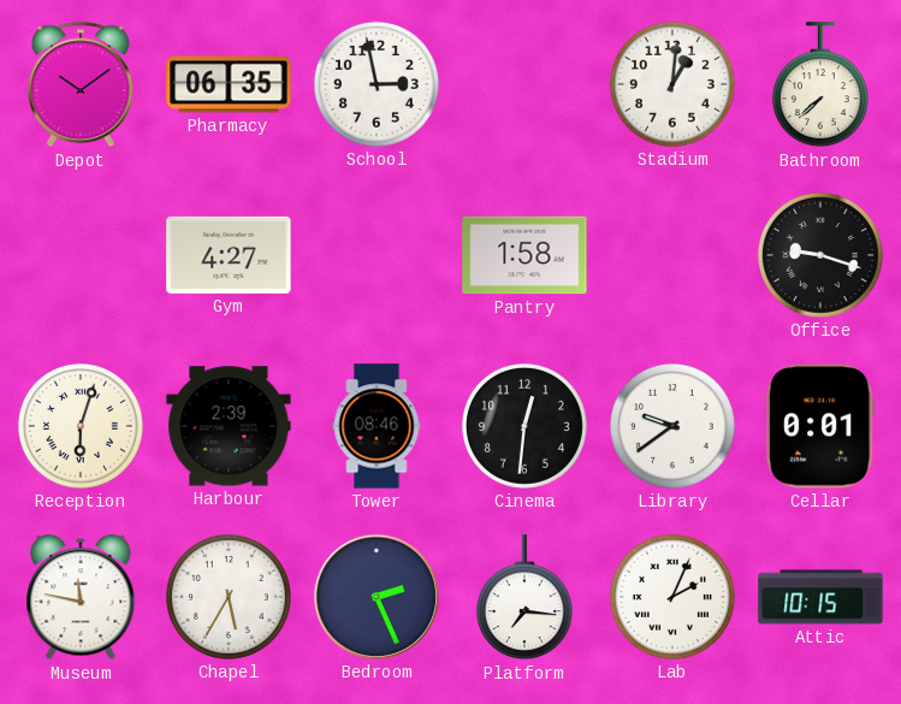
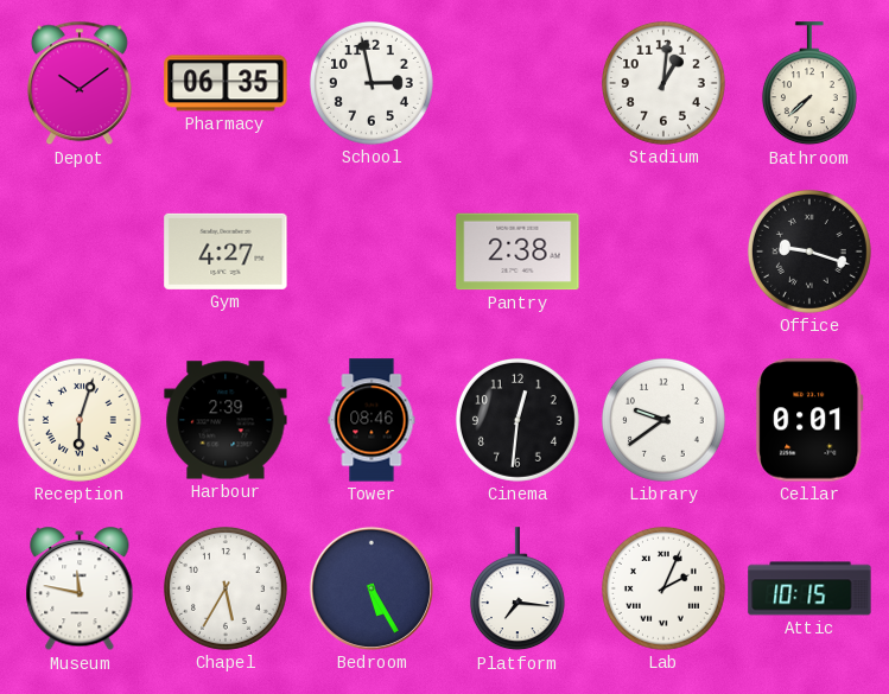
Pantry: 1:58 -> 2:38 (517, 252)
Bedroom: 2:26 -> 5:25 (372, 588)
